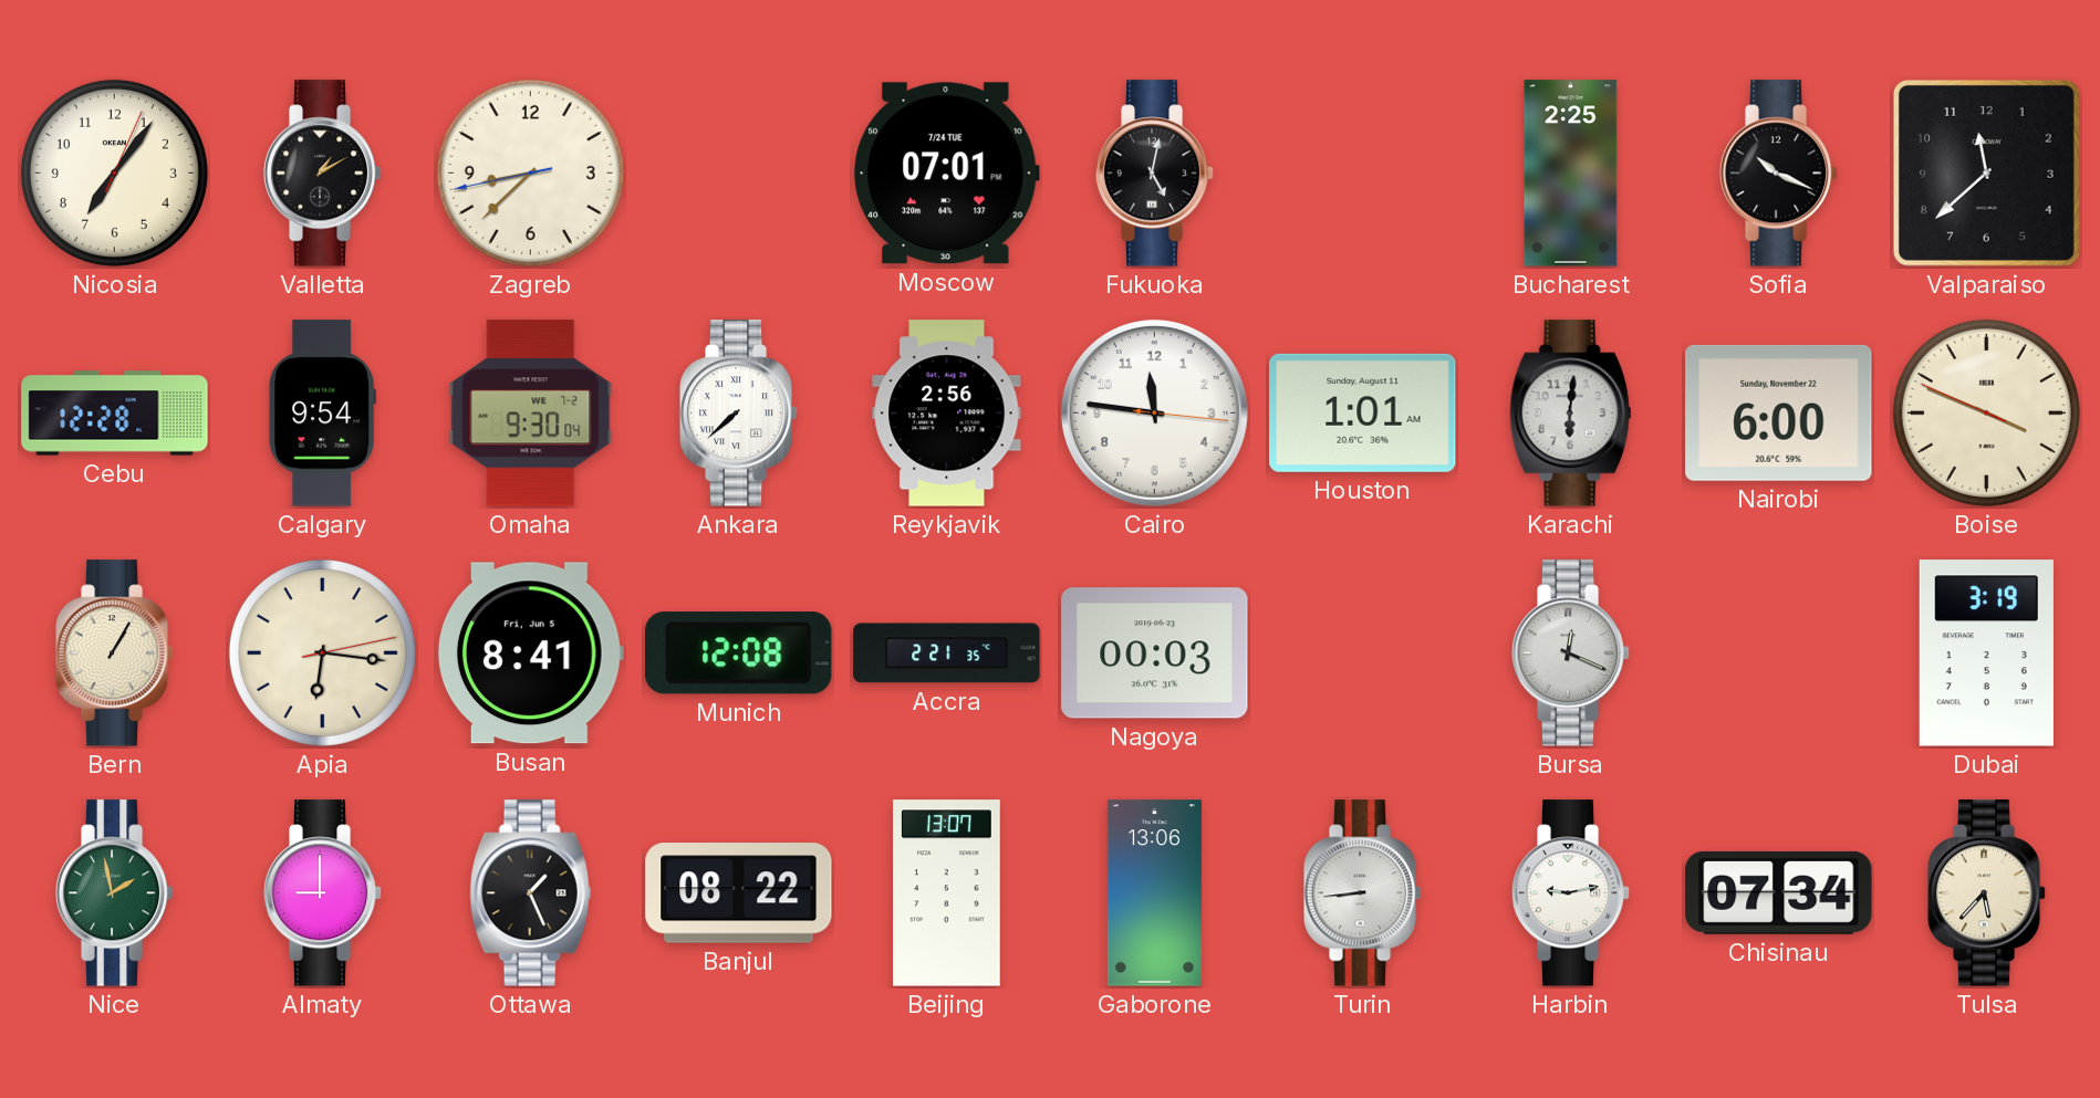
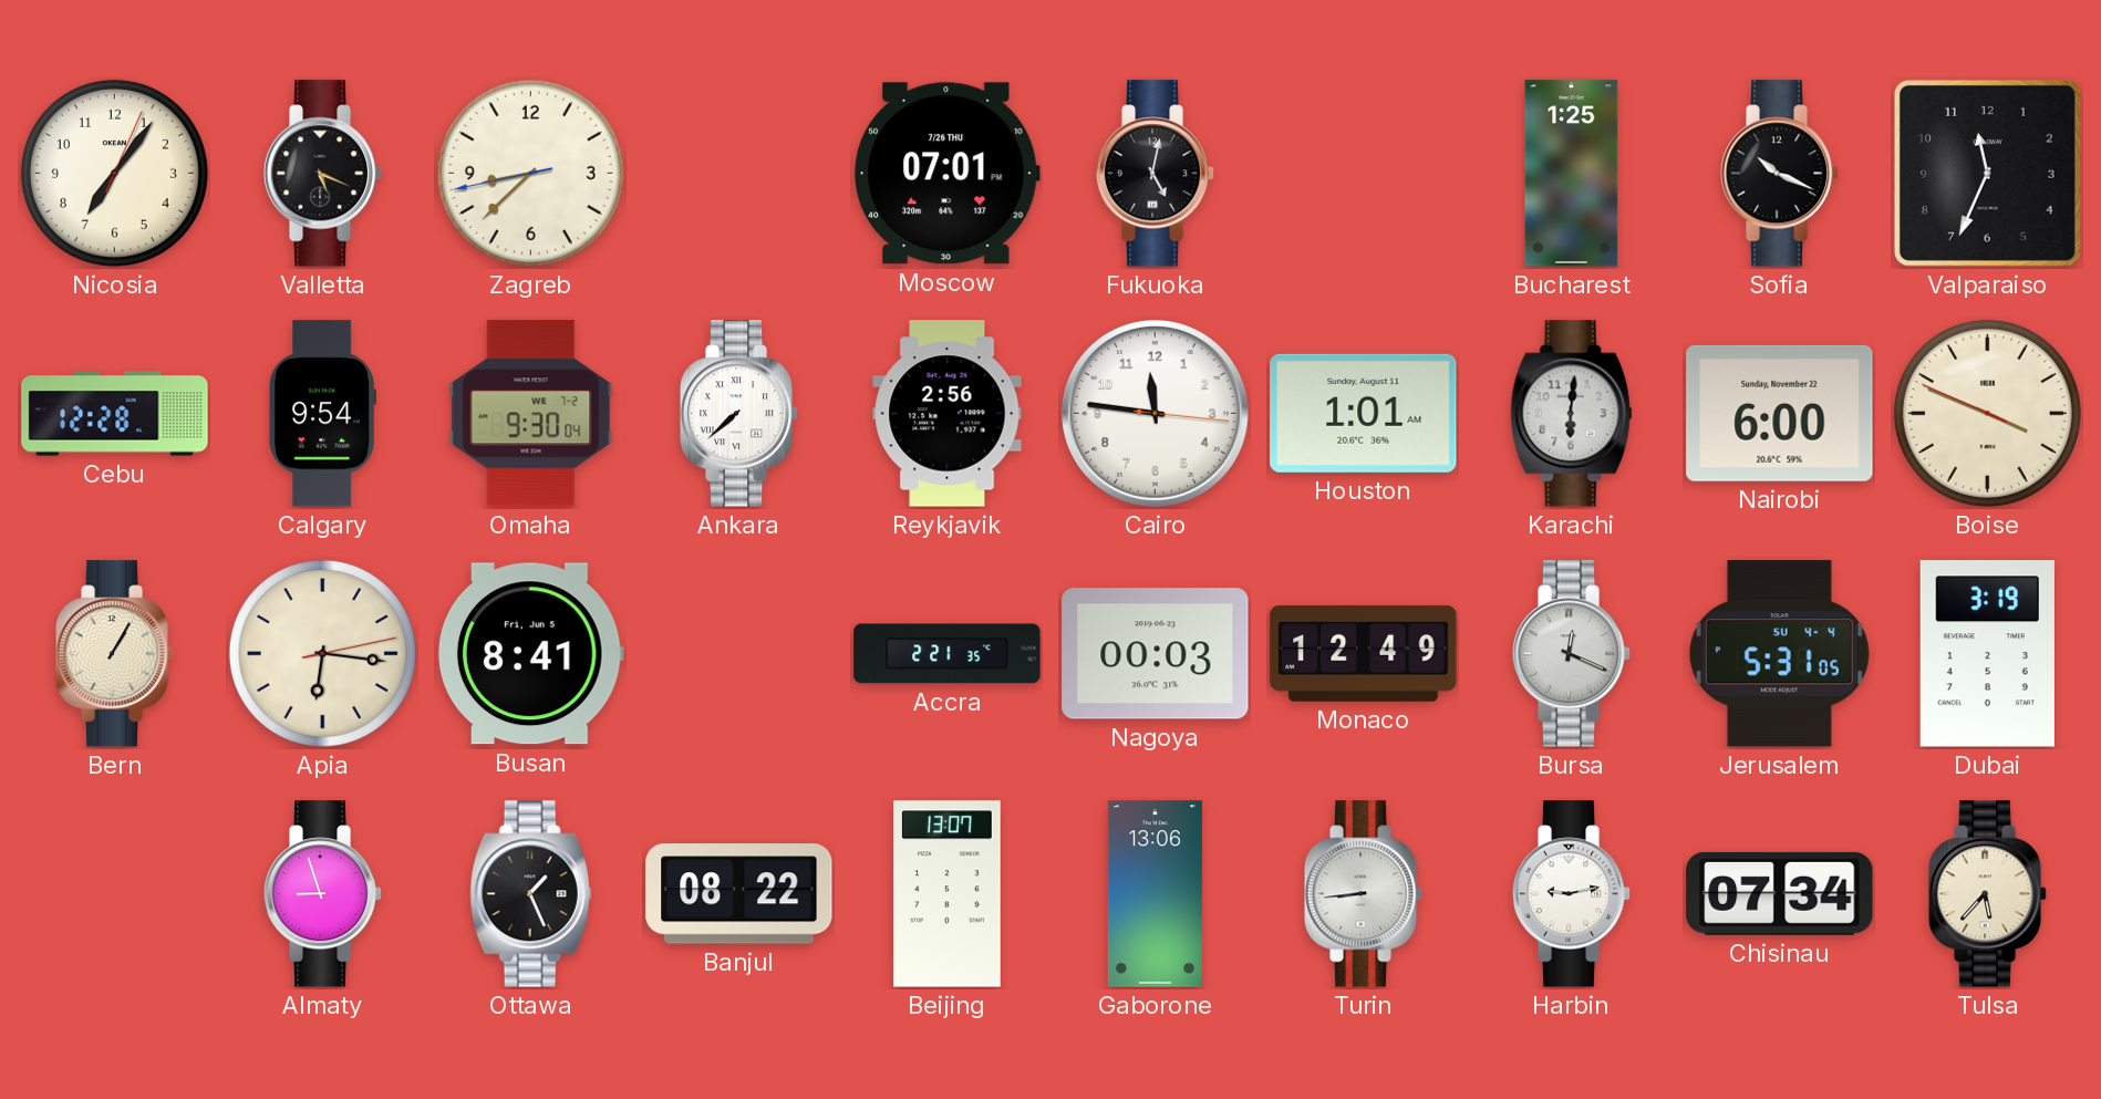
Valletta: 1:10 -> 5:19 (323, 174)
Moscow date: 7/24 TUE -> 7/26 THU (948, 174)
Bucharest: 2:25 -> 1:25 (1572, 174)
Valparaiso: 11:38 -> 11:34 (1987, 173)
Munich: 12:08 -> none (739, 653)
Monaco: none -> 12:49 (1364, 653)
Jerusalem: none -> 5:31 (1779, 654)
Nice: 1:58 -> none (115, 893)
Almaty: 9:00 -> 8:57 (323, 894)
